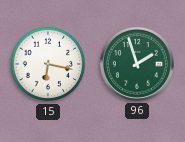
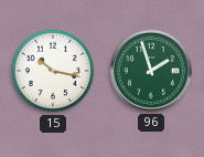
15: 6:17 -> 10:17 (53, 71)
